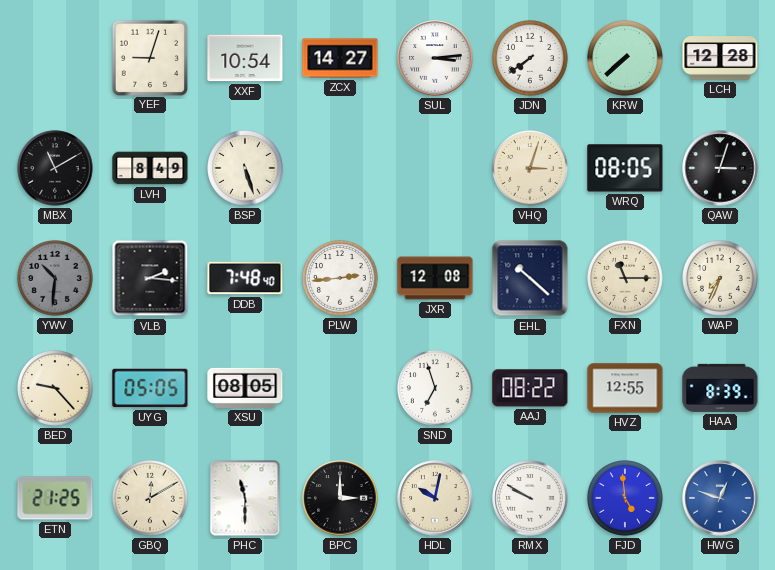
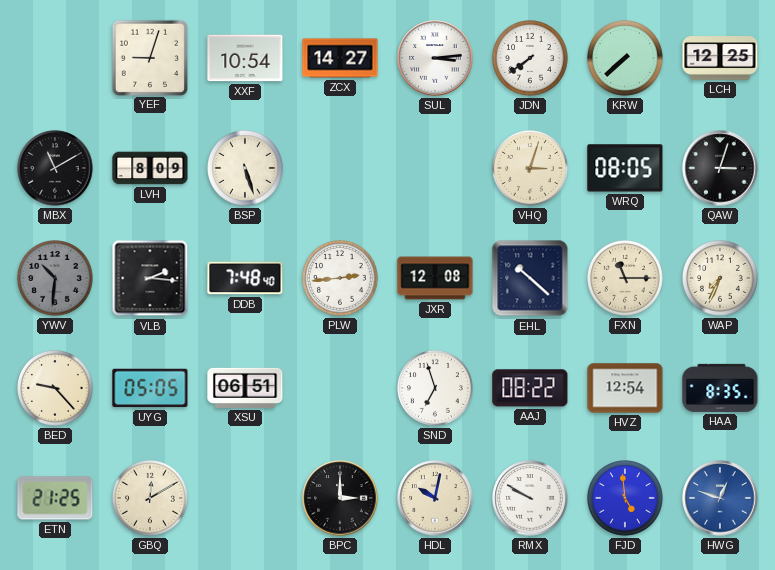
LCH: 12:28 -> 12:25 (720, 58)
LVH: 8:49 -> 8:09 (150, 168)
XSU: 08:05 -> 06:51 (245, 388)
HVZ: 12:55 -> 12:54 (625, 388)
HAA: 8:39 -> 8:35 (720, 388)
PHC: 11:30 -> none (245, 498)
